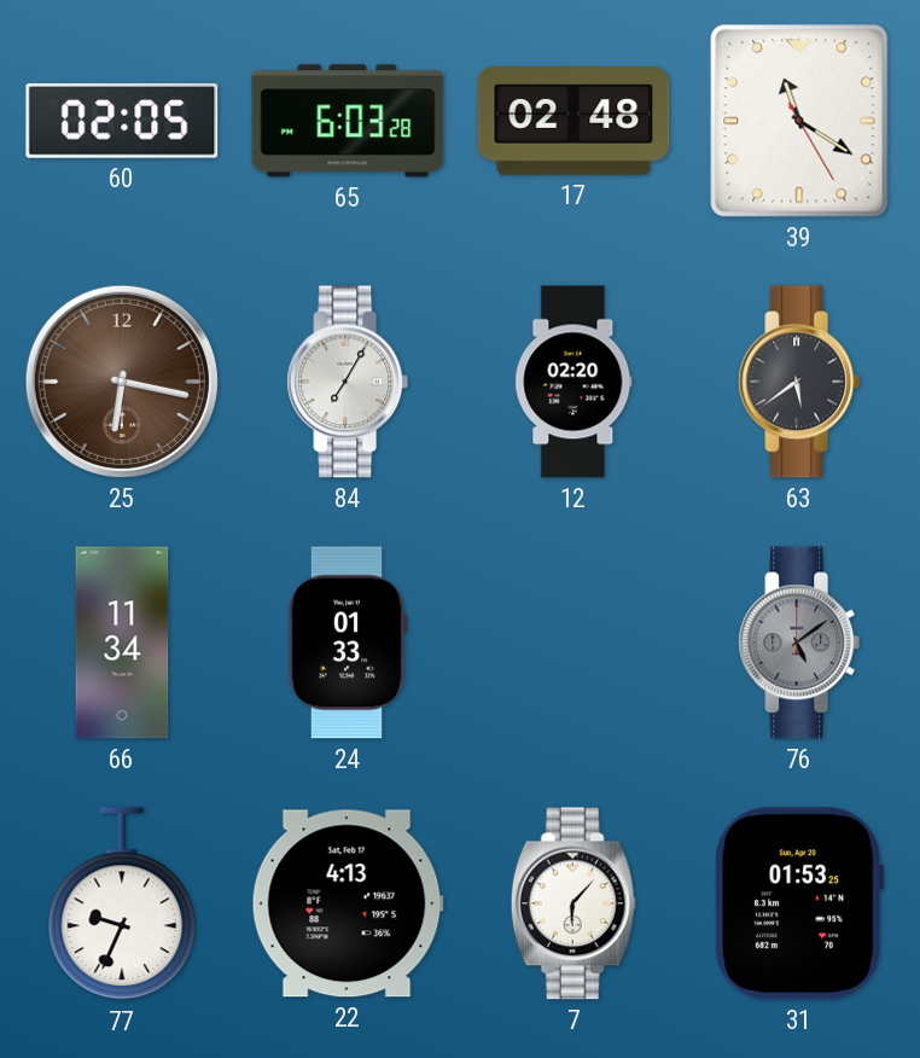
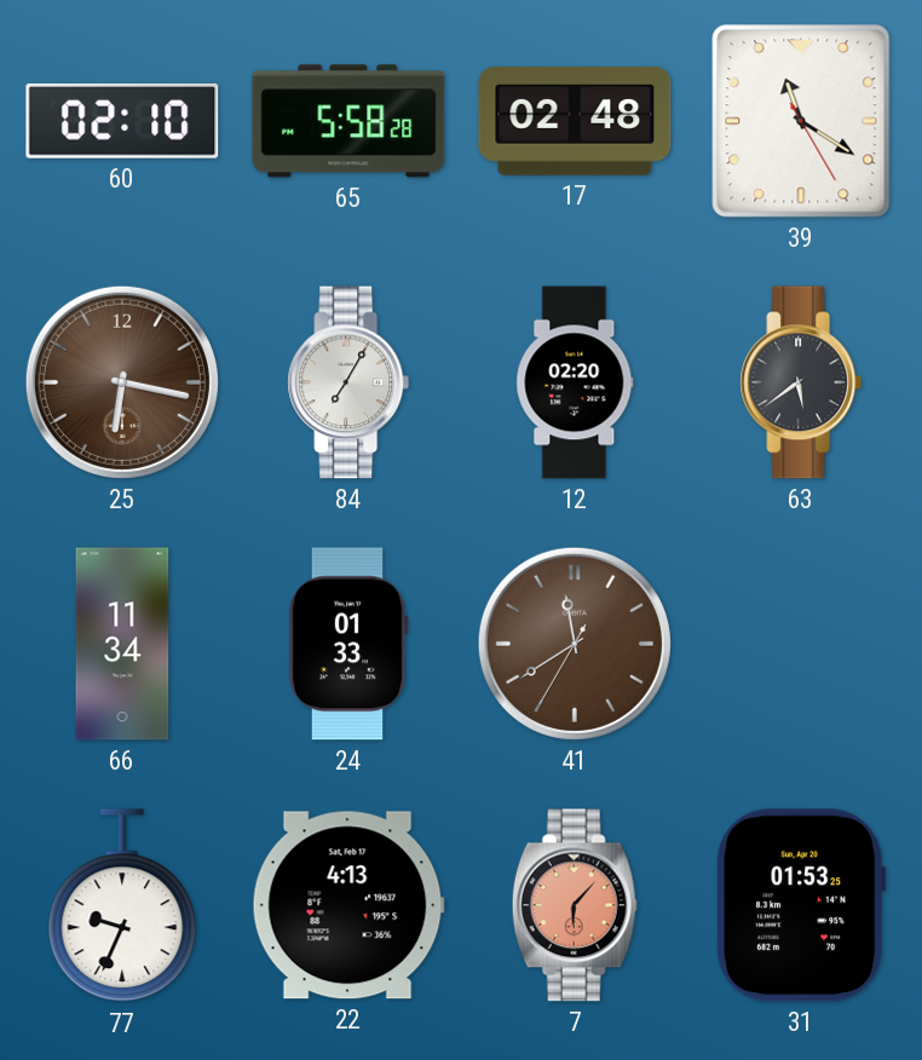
60: 02:05 -> 02:10 (122, 121)
65: 6:03 -> 5:58 (348, 121)
41: none -> 11:39 (575, 644)
76: 5:09 -> none (799, 643)
7 dial: white -> salmon (575, 905)
